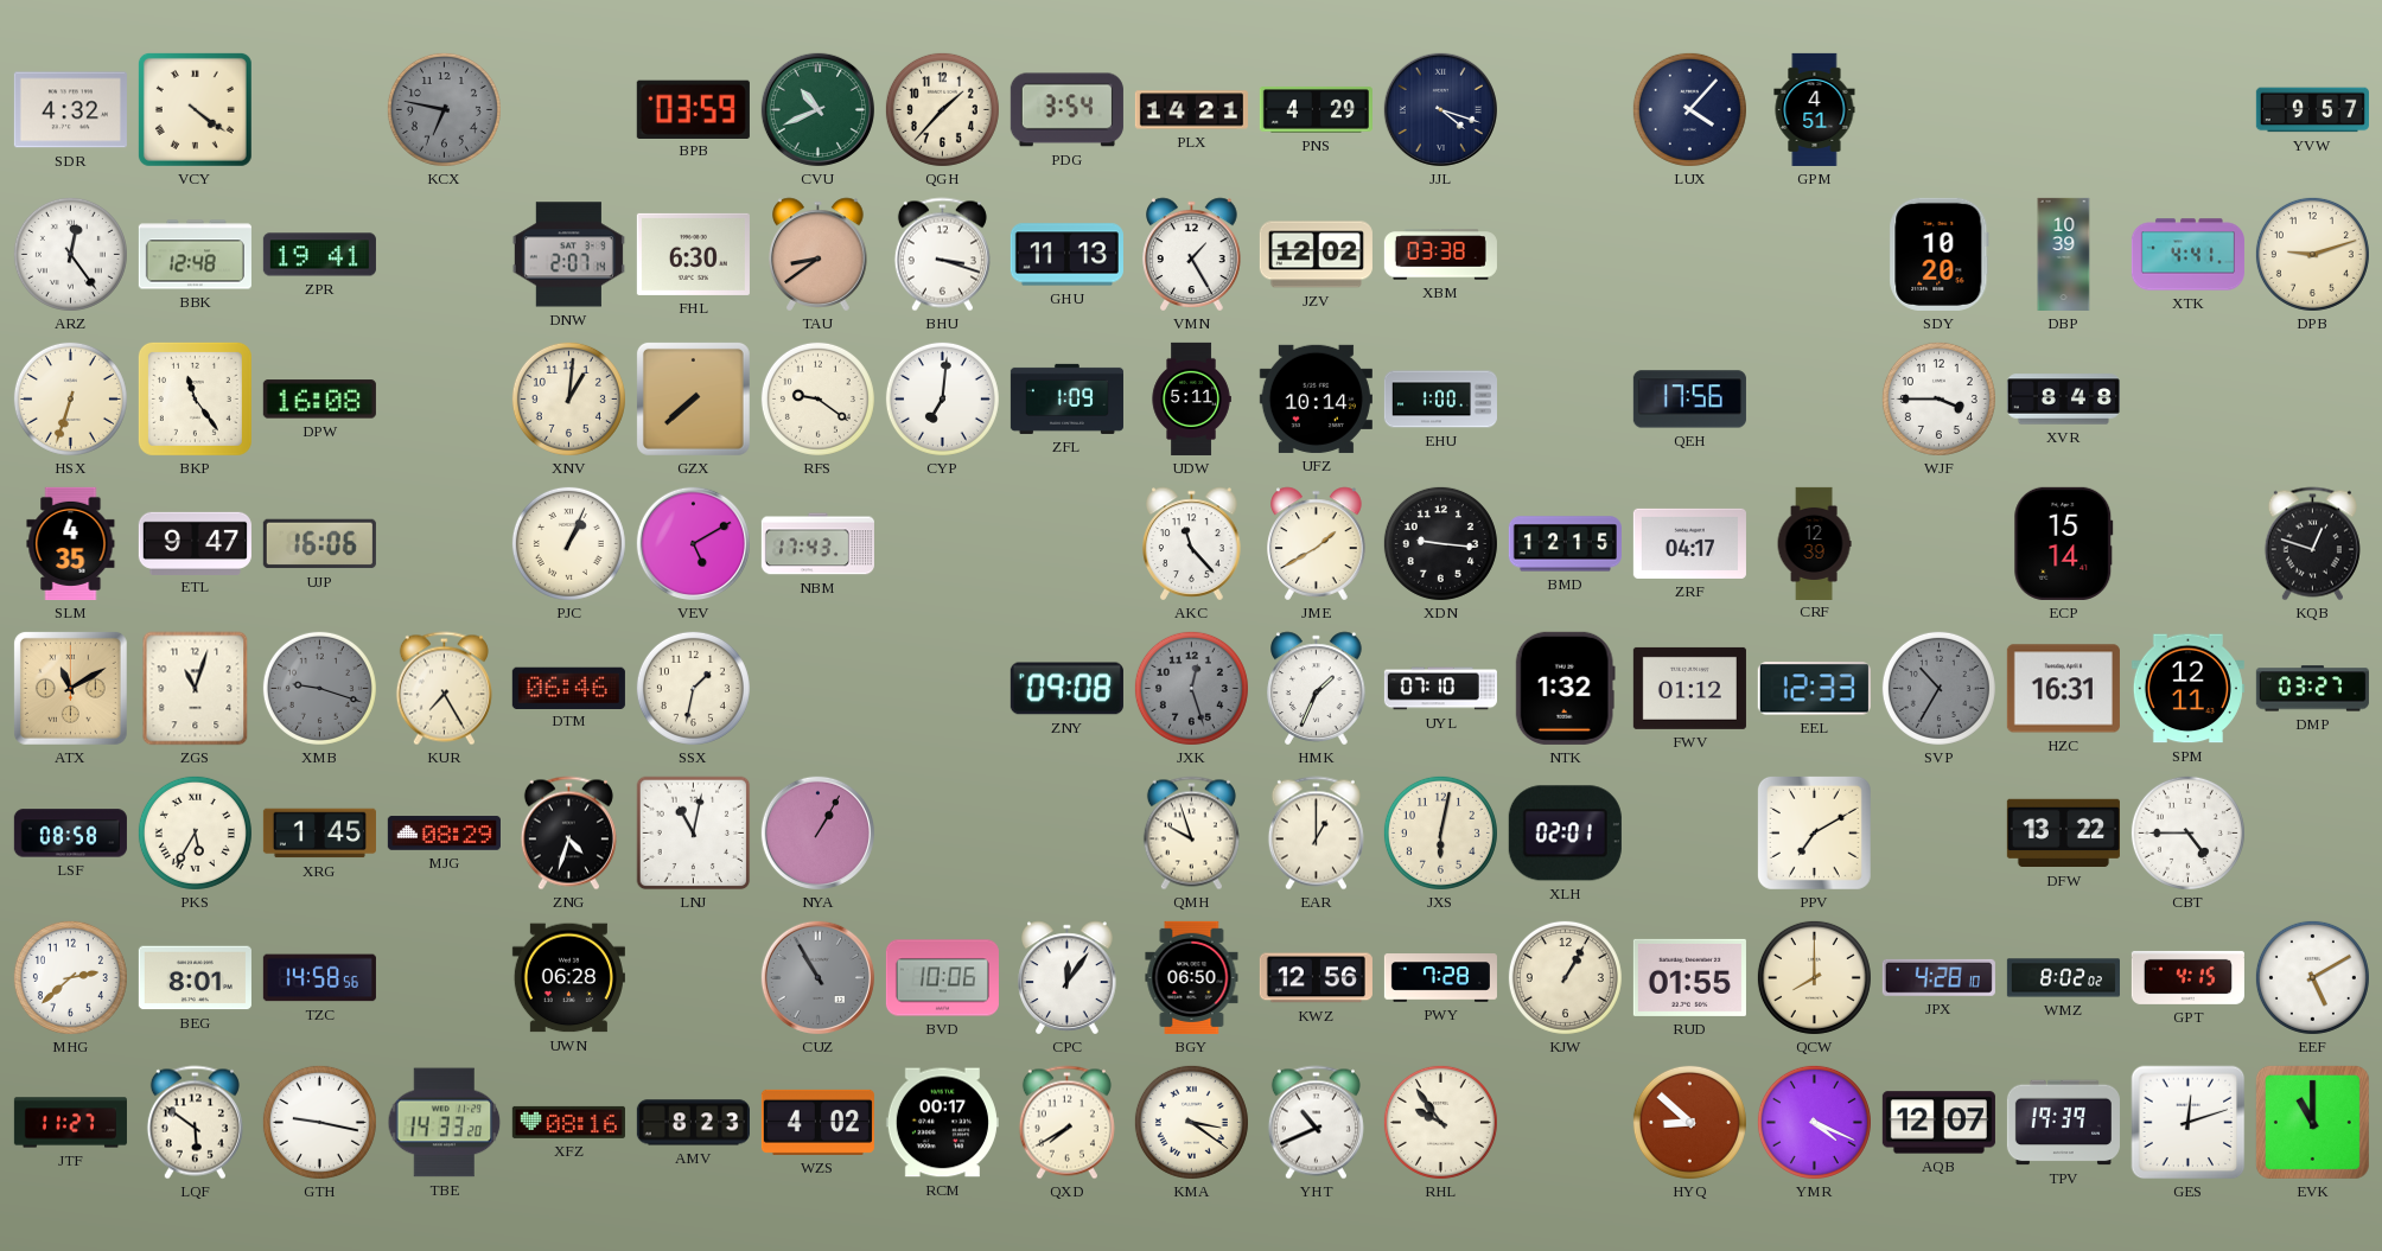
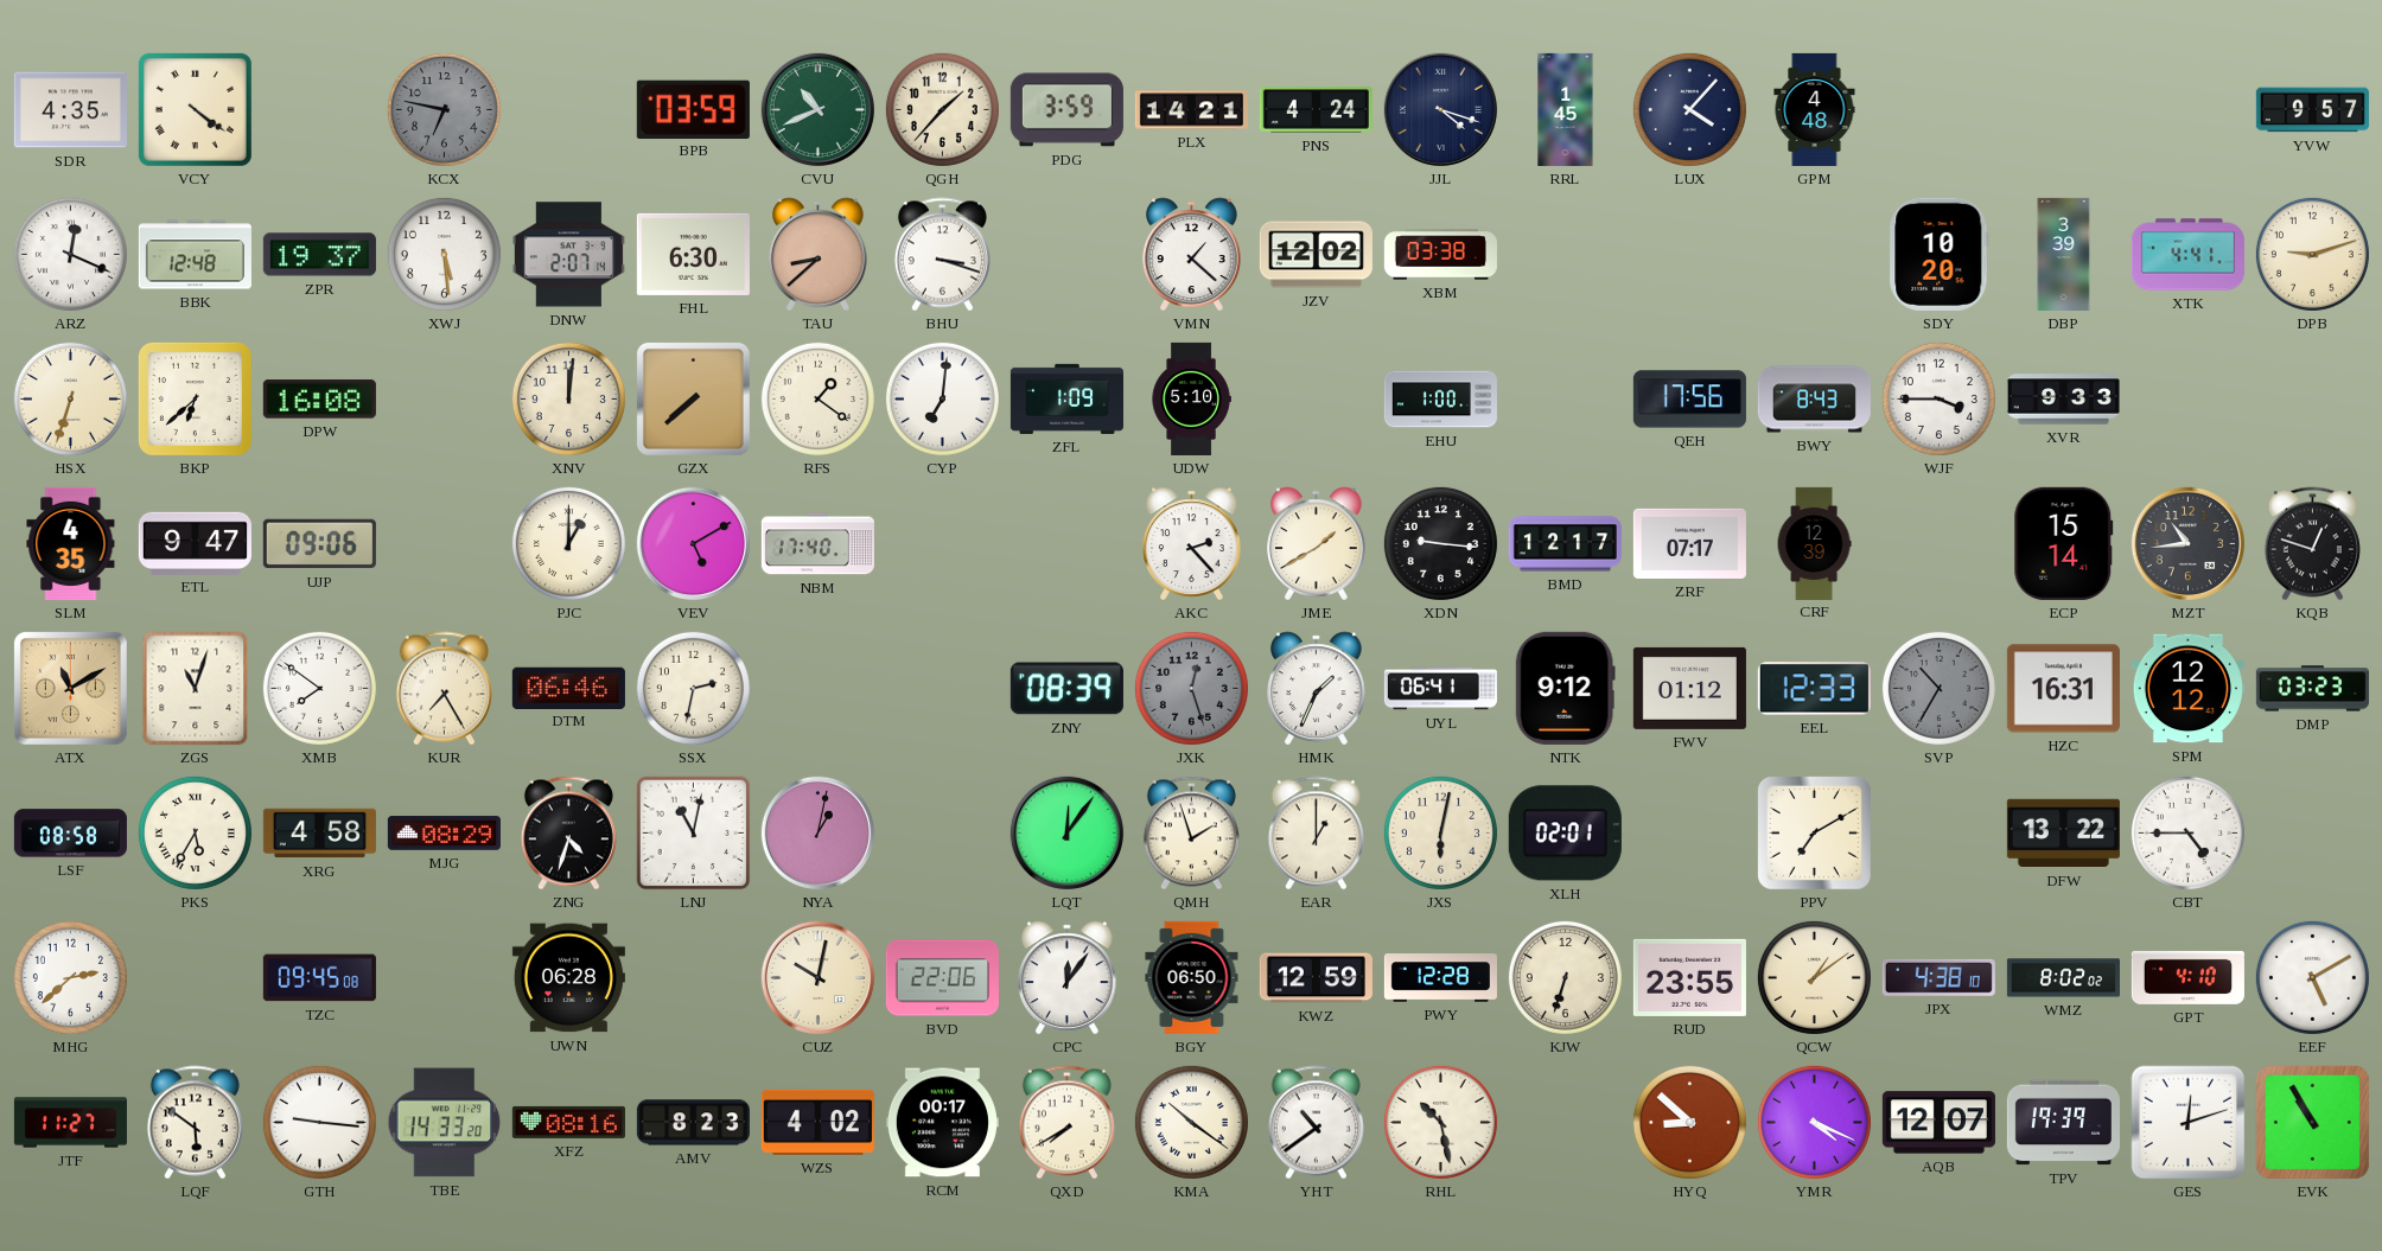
SDR: 4:32 -> 4:35 (70, 110)
PDG: 3:54 -> 3:59 (1066, 110)
PNS: 4:29 -> 4:24 (1316, 110)
RRL: none -> 1:45 (1566, 109)
GPM: 4:51 -> 4:48 (1815, 109)
ARZ: 12:24 -> 12:19 (70, 254)
ZPR: 19:41 -> 19:37 (319, 255)
XWJ: none -> 5:29 (444, 254)
TAU: 8:39 -> 8:38 (819, 255)
GHU: 11:13 -> none (1066, 255)
VMN: 1:25 -> 1:22 (1192, 255)
DBP: 10:39 -> 3:39 (2064, 254)
BKP: 11:24 -> 6:38 (195, 398)
XNV: 1:01 -> 12:01 (568, 398)
RFS: 9:21 -> 1:21 (817, 398)
UDW: 5:11 -> 5:10 (1191, 398)
UFZ: 10:14 -> none (1316, 398)
BWY: none -> 8:43 (1814, 400)
XVR: 8:48 -> 9:33 (2063, 400)
UJP: 16:06 -> 09:06 (319, 544)
PJC: 1:04 -> 1:00 (568, 543)
NBM: 17:43 -> 17:40 (817, 544)
AKC: 11:23 -> 2:23 (1192, 544)
BMD: 12:15 -> 12:17 (1565, 544)
ZRF: 04:17 -> 07:17 (1689, 543)
MZT: none -> 10:44 (2187, 543)
XMB: 9:18 -> 7:51 (319, 688)
XMB dial: grey -> white (319, 688)
SSX: 1:32 -> 2:32 (693, 688)
ZNY: 09:08 -> 08:39 (1066, 689)
UYL: 07:10 -> 06:41 (1440, 689)
NTK: 1:32 -> 9:12 (1565, 688)
SPM: 12:11 -> 12:12 (2187, 689)
DMP: 03:27 -> 03:23 (2312, 689)
XRG: 1:45 -> 4:58 (319, 834)
NYA: 1:05 -> 1:02 (817, 832)
LQT: none -> 12:06 (1066, 832)
QMH: 9:57 -> 1:57 (1191, 834)
BEG: 8:01 -> none (195, 978)
TZC: 14:58 -> 09:45 (319, 978)
CUZ: 10:55 -> 10:02 (817, 977)
CUZ dial: grey -> cream (817, 977)
BVD: 10:06 -> 22:06 (942, 978)
KWZ: 12:56 -> 12:59 (1316, 978)
PWY: 7:28 -> 12:28 (1440, 978)
KJW: 1:05 -> 6:33 (1565, 977)
RUD: 01:55 -> 23:55 (1689, 977)
QCW: 8:00 -> 1:09 (1814, 977)
JPX: 4:28 -> 4:38 (1938, 977)
GPT: 4:15 -> 4:10 (2187, 977)
GTH: 9:17 -> 9:16 (319, 1122)
KMA: 3:21 -> 10:21 (1191, 1122)
YHT: 10:41 -> 10:39 (1316, 1123)
RHL: 9:54 -> 10:28 (1440, 1122)
EVK: 11:00 -> 10:55 (2312, 1122)
